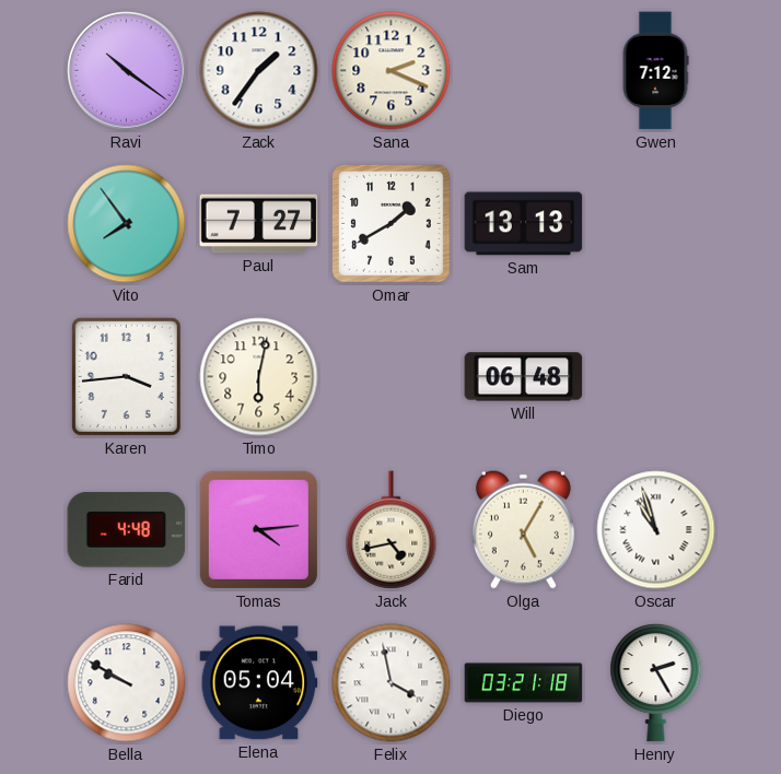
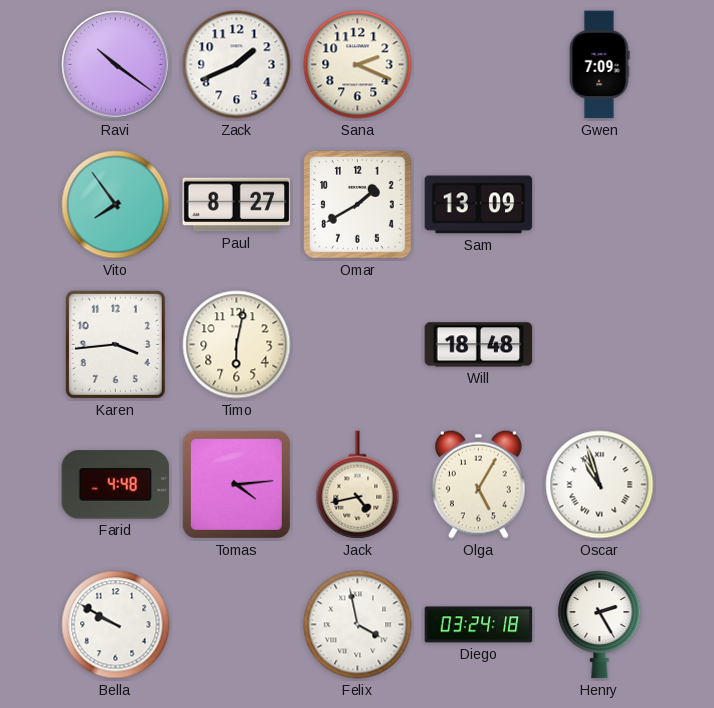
Zack: 1:36 -> 1:41 (237, 65)
Gwen: 7:12 -> 7:09 (599, 65)
Paul: 7:27 -> 8:27 (237, 205)
Sam: 13:13 -> 13:09 (479, 205)
Will: 06:48 -> 18:48 (479, 345)
Elena: 05:04 -> none (259, 683)
Diego: 03:21 -> 03:24 (479, 625)
